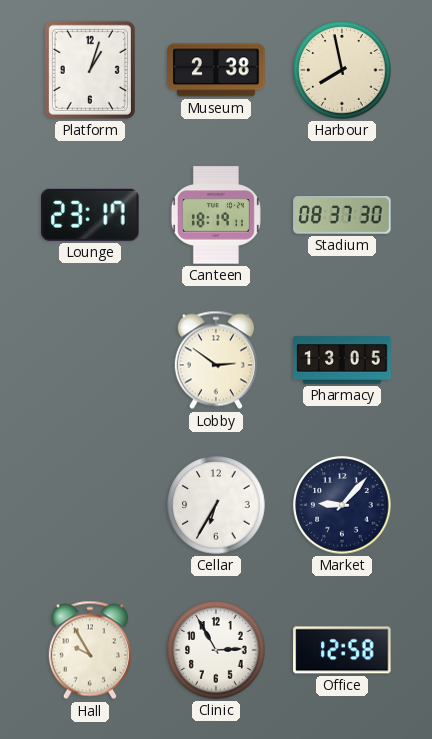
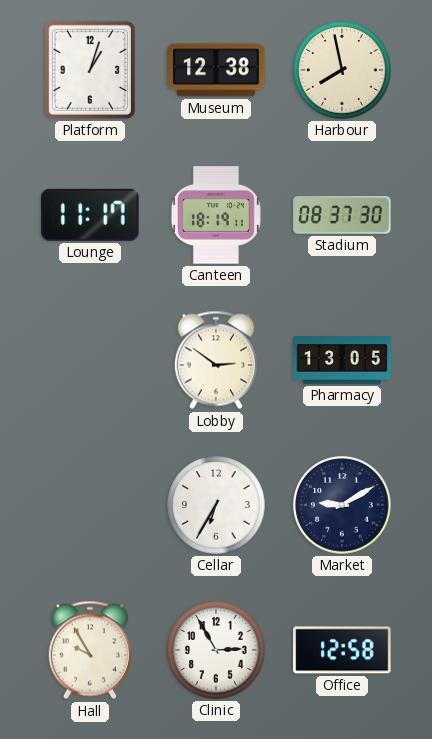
Museum: 2:38 -> 12:38 (216, 70)
Lounge: 23:17 -> 11:17 (91, 215)
Market: 9:07 -> 9:10 (342, 505)
